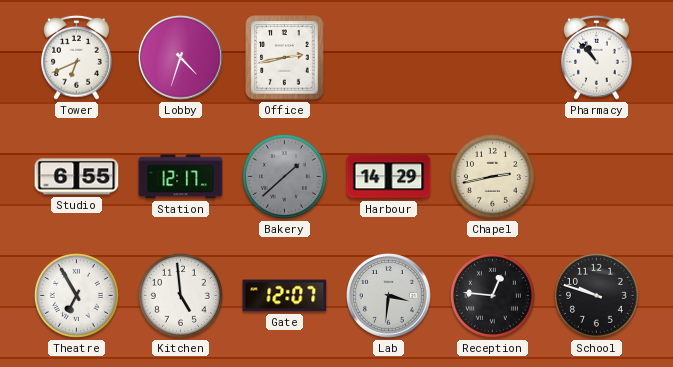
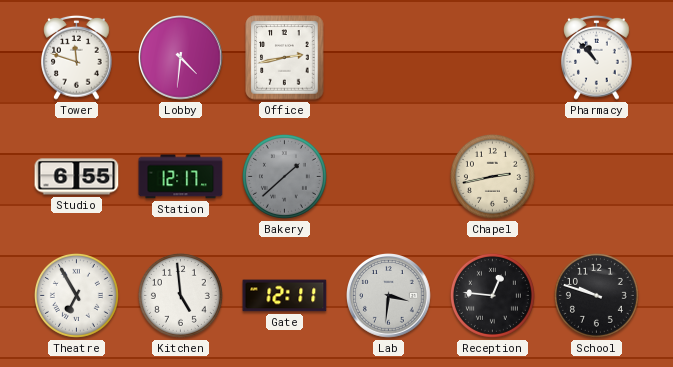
Tower: 6:41 -> 11:48 (77, 57)
Lobby: 4:33 -> 4:31 (181, 58)
Harbour: 14:29 -> none (389, 177)
Gate: 12:07 -> 12:11 (285, 296)
